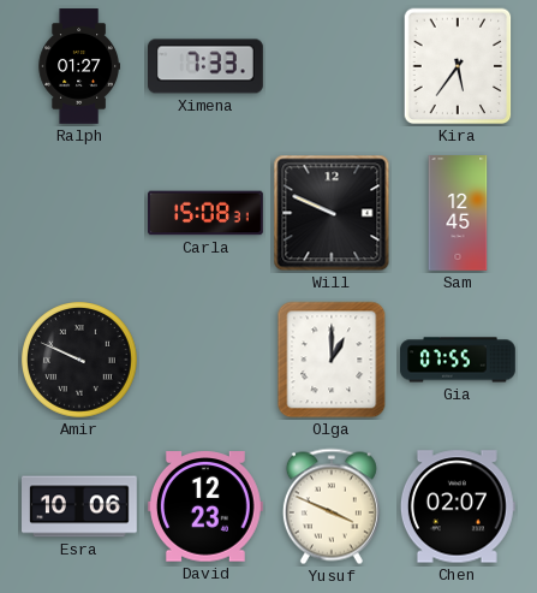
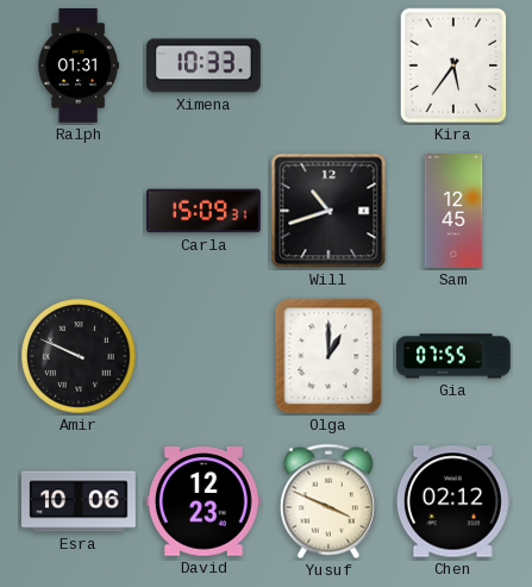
Ralph: 01:27 -> 01:31 (77, 65)
Ximena: 7:33 -> 10:33 (205, 65)
Carla: 15:08 -> 15:09 (204, 211)
Will: 9:49 -> 10:42 (328, 211)
Chen: 02:07 -> 02:12 (453, 501)
